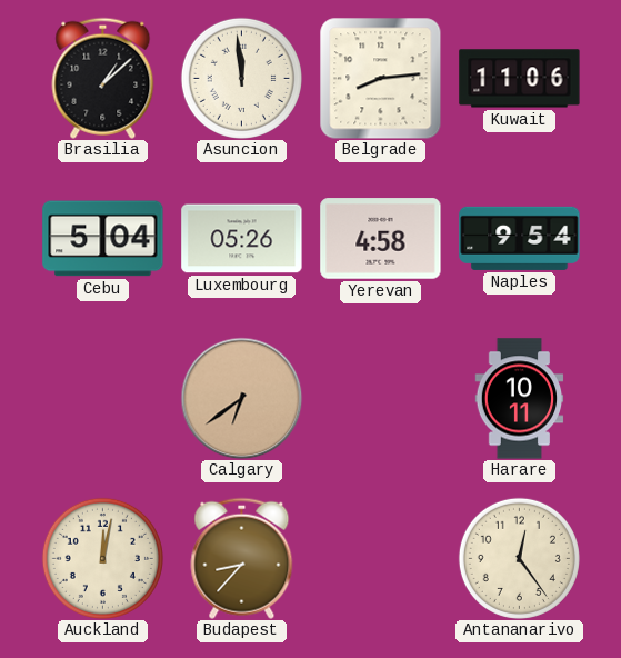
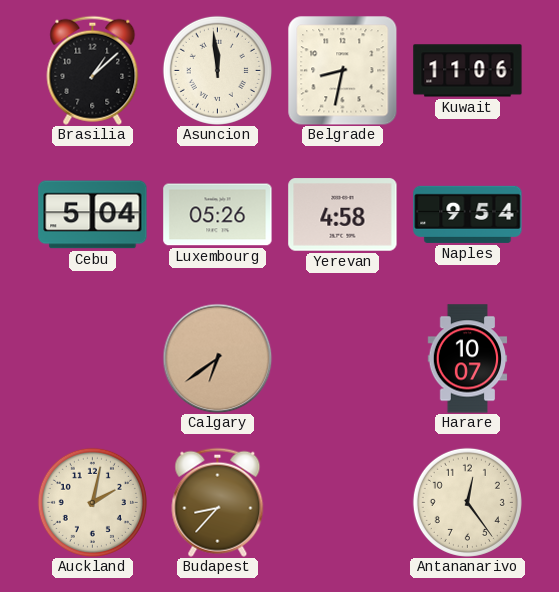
Belgrade: 8:14 -> 8:32 (342, 70)
Harare: 10:11 -> 10:07 (468, 359)
Auckland: 12:02 -> 2:02 (92, 502)
